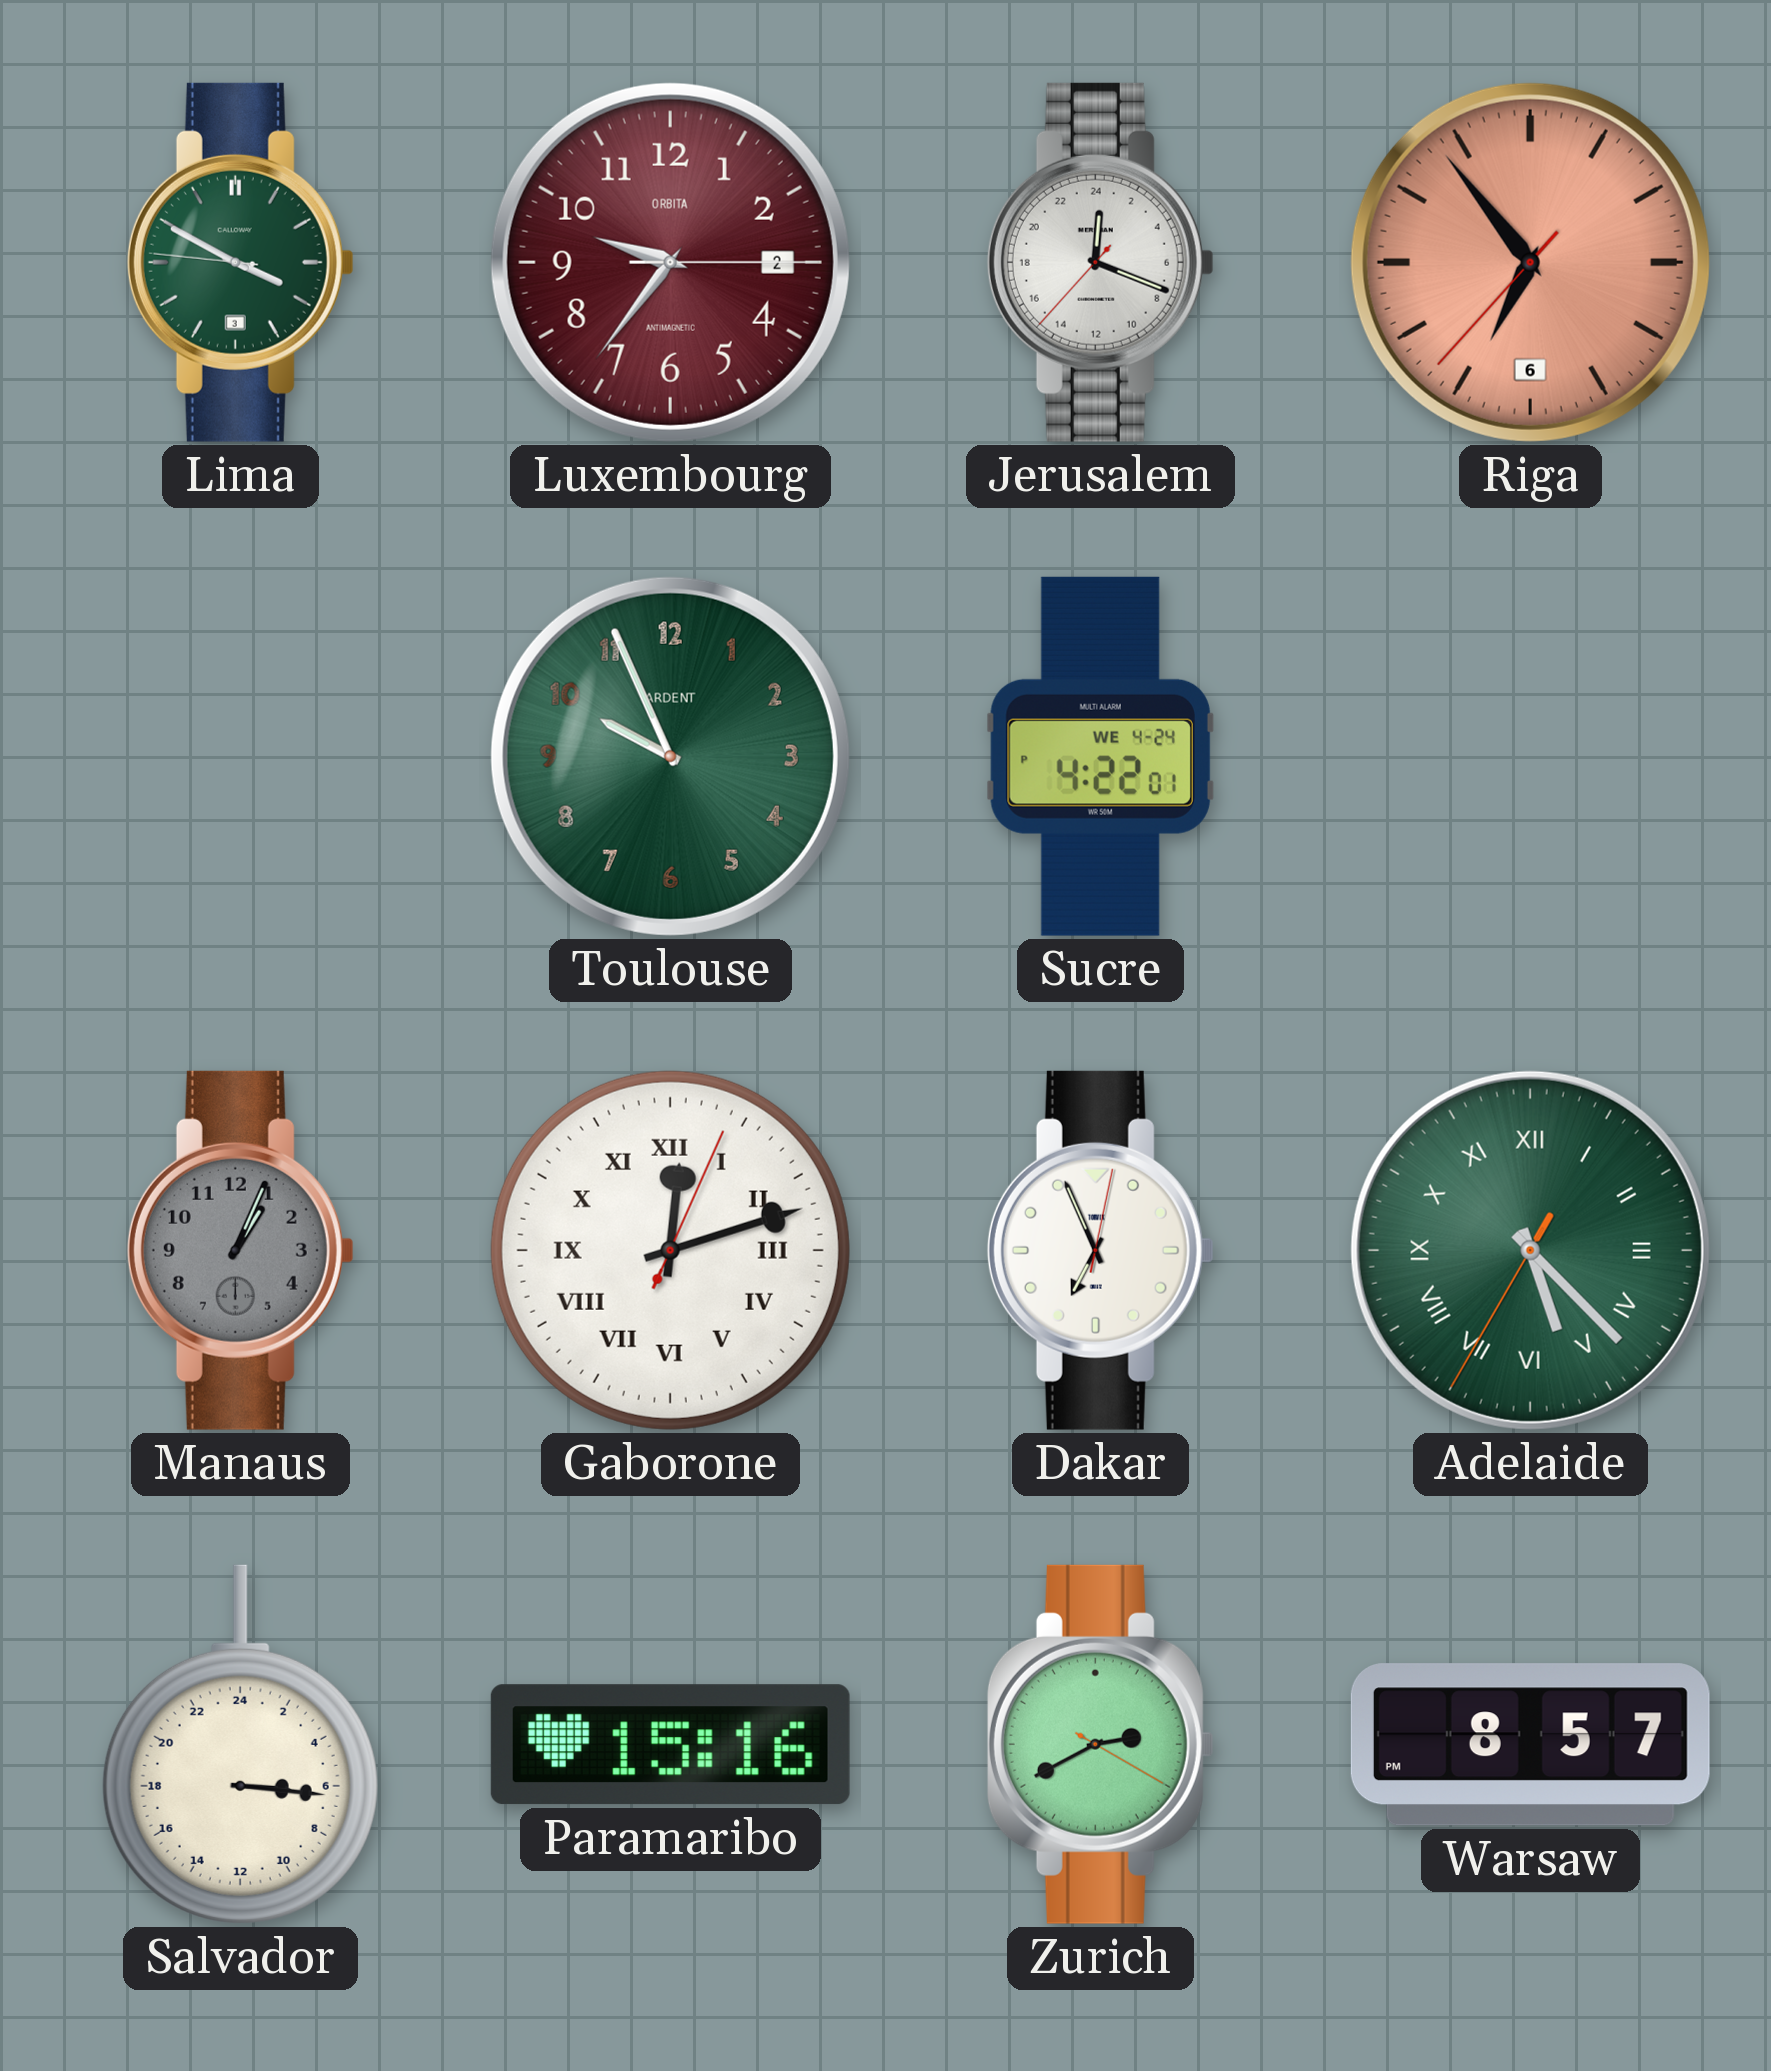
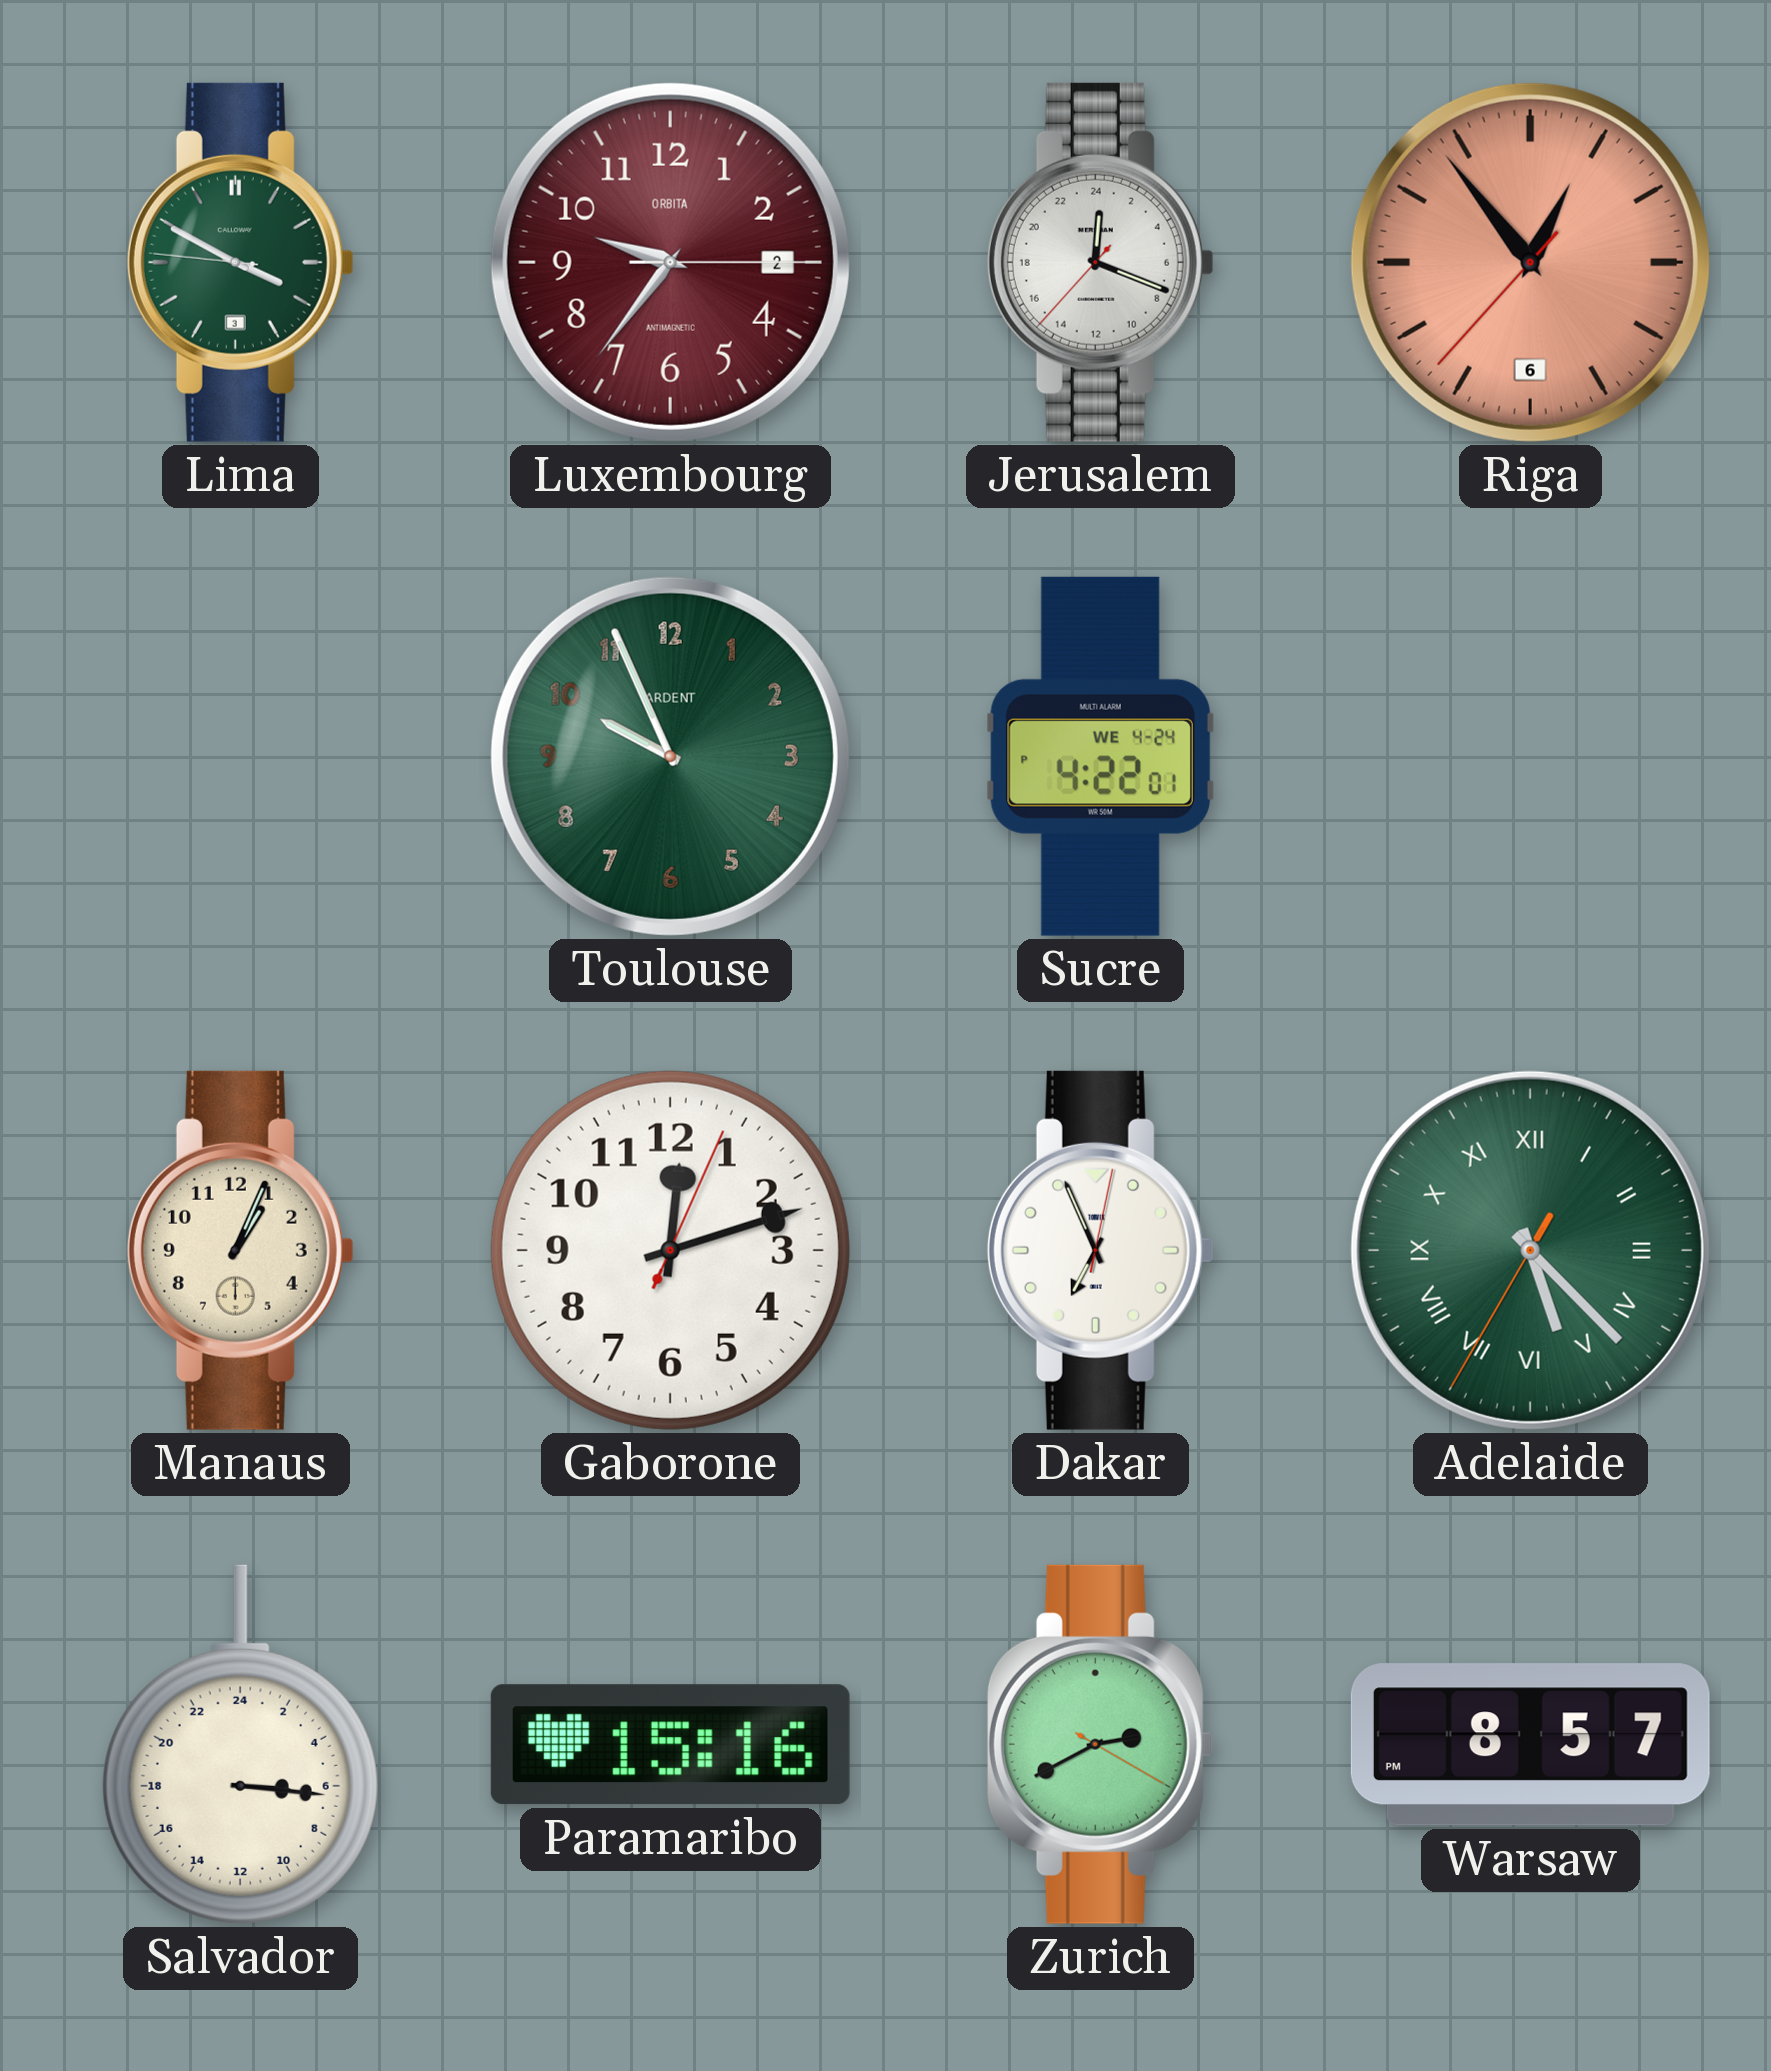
Riga: 6:53 -> 12:53 (1530, 262)
Manaus dial: grey -> cream (240, 1250)
Gaborone numerals: Roman -> Arabic (670, 1250)
